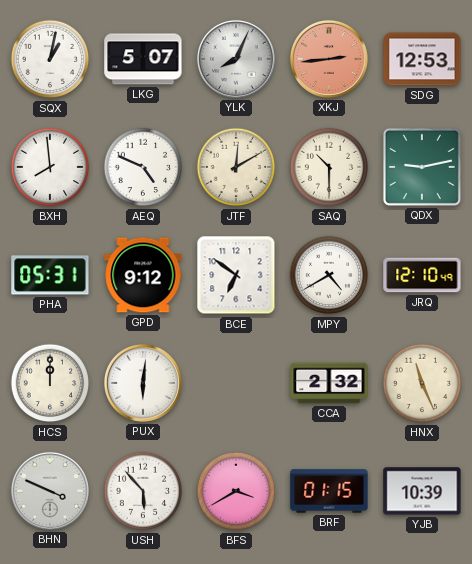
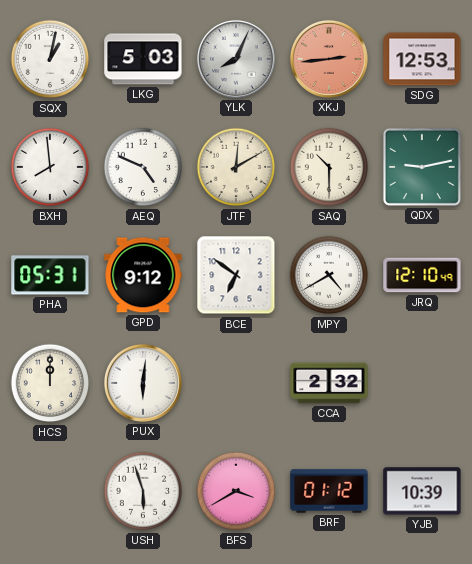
LKG: 5:07 -> 5:03 (143, 59)
HNX: 11:26 -> none (422, 383)
BHN: 3:49 -> none (50, 491)
USH: 5:53 -> 5:57 (143, 491)
BRF: 01:15 -> 01:12 (329, 491)
